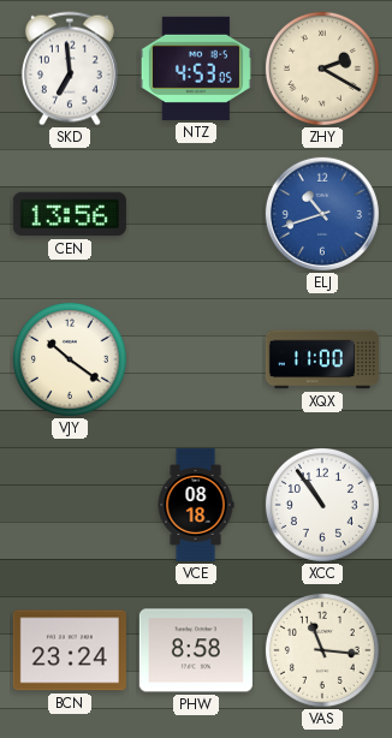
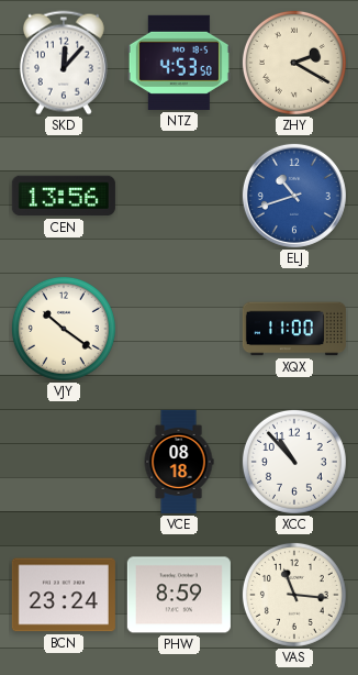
SKD: 6:59 -> 12:07 (64, 63)
NTZ: 4:53:05 -> 4:53:50 (179, 63)
XCC: 10:54 -> 10:53 (294, 462)
PHW: 8:58 -> 8:59 (179, 595)
